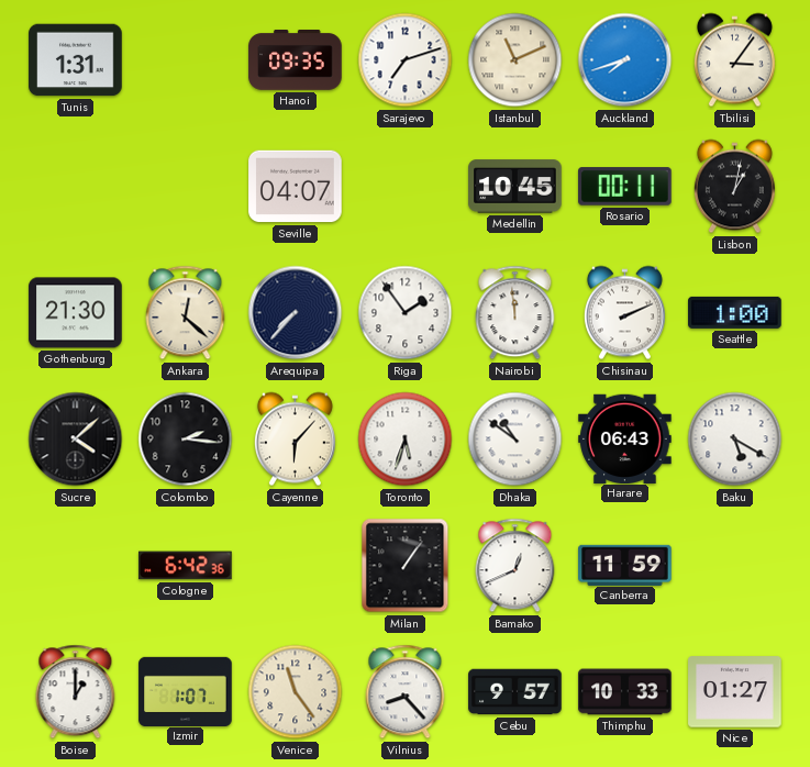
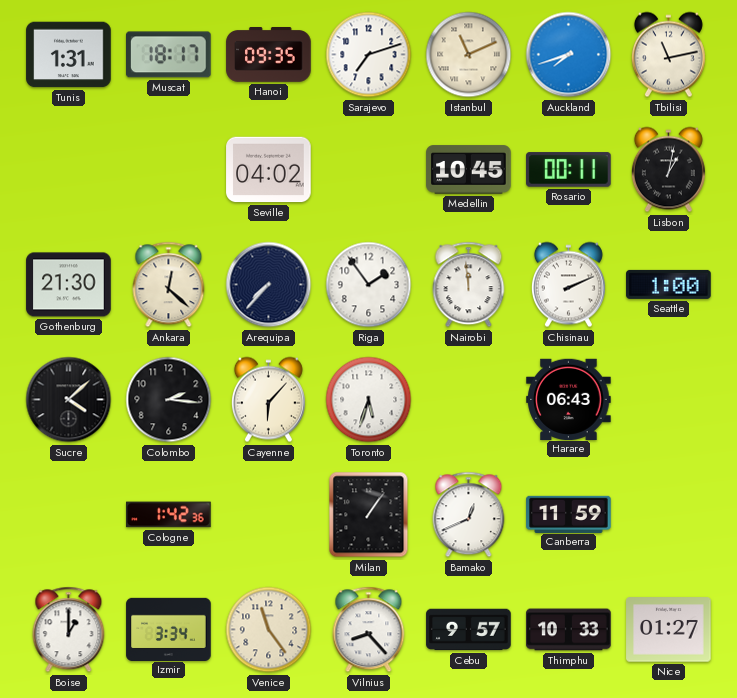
Muscat: none -> 18:17 (169, 55)
Tbilisi: 3:06 -> 11:13 (668, 55)
Seville: 04:07 -> 04:02 (269, 170)
Dhaka: 10:51 -> none (515, 440)
Baku: 5:20 -> none (735, 440)
Cologne: 6:42 -> 1:42 (169, 515)
Izmir: 1:07 -> 3:34 (169, 629)
